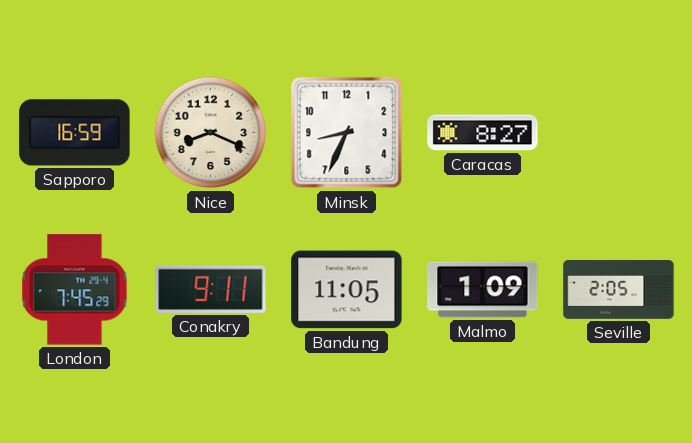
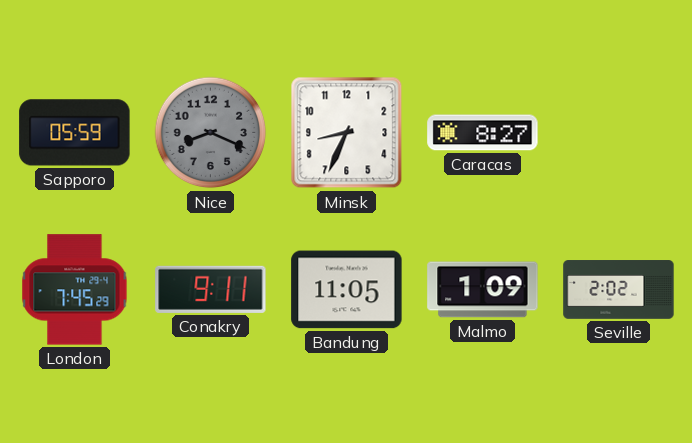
Sapporo: 16:59 -> 05:59 (75, 133)
Nice dial: cream -> grey (211, 133)
Seville: 2:05 -> 2:02 (619, 290)
